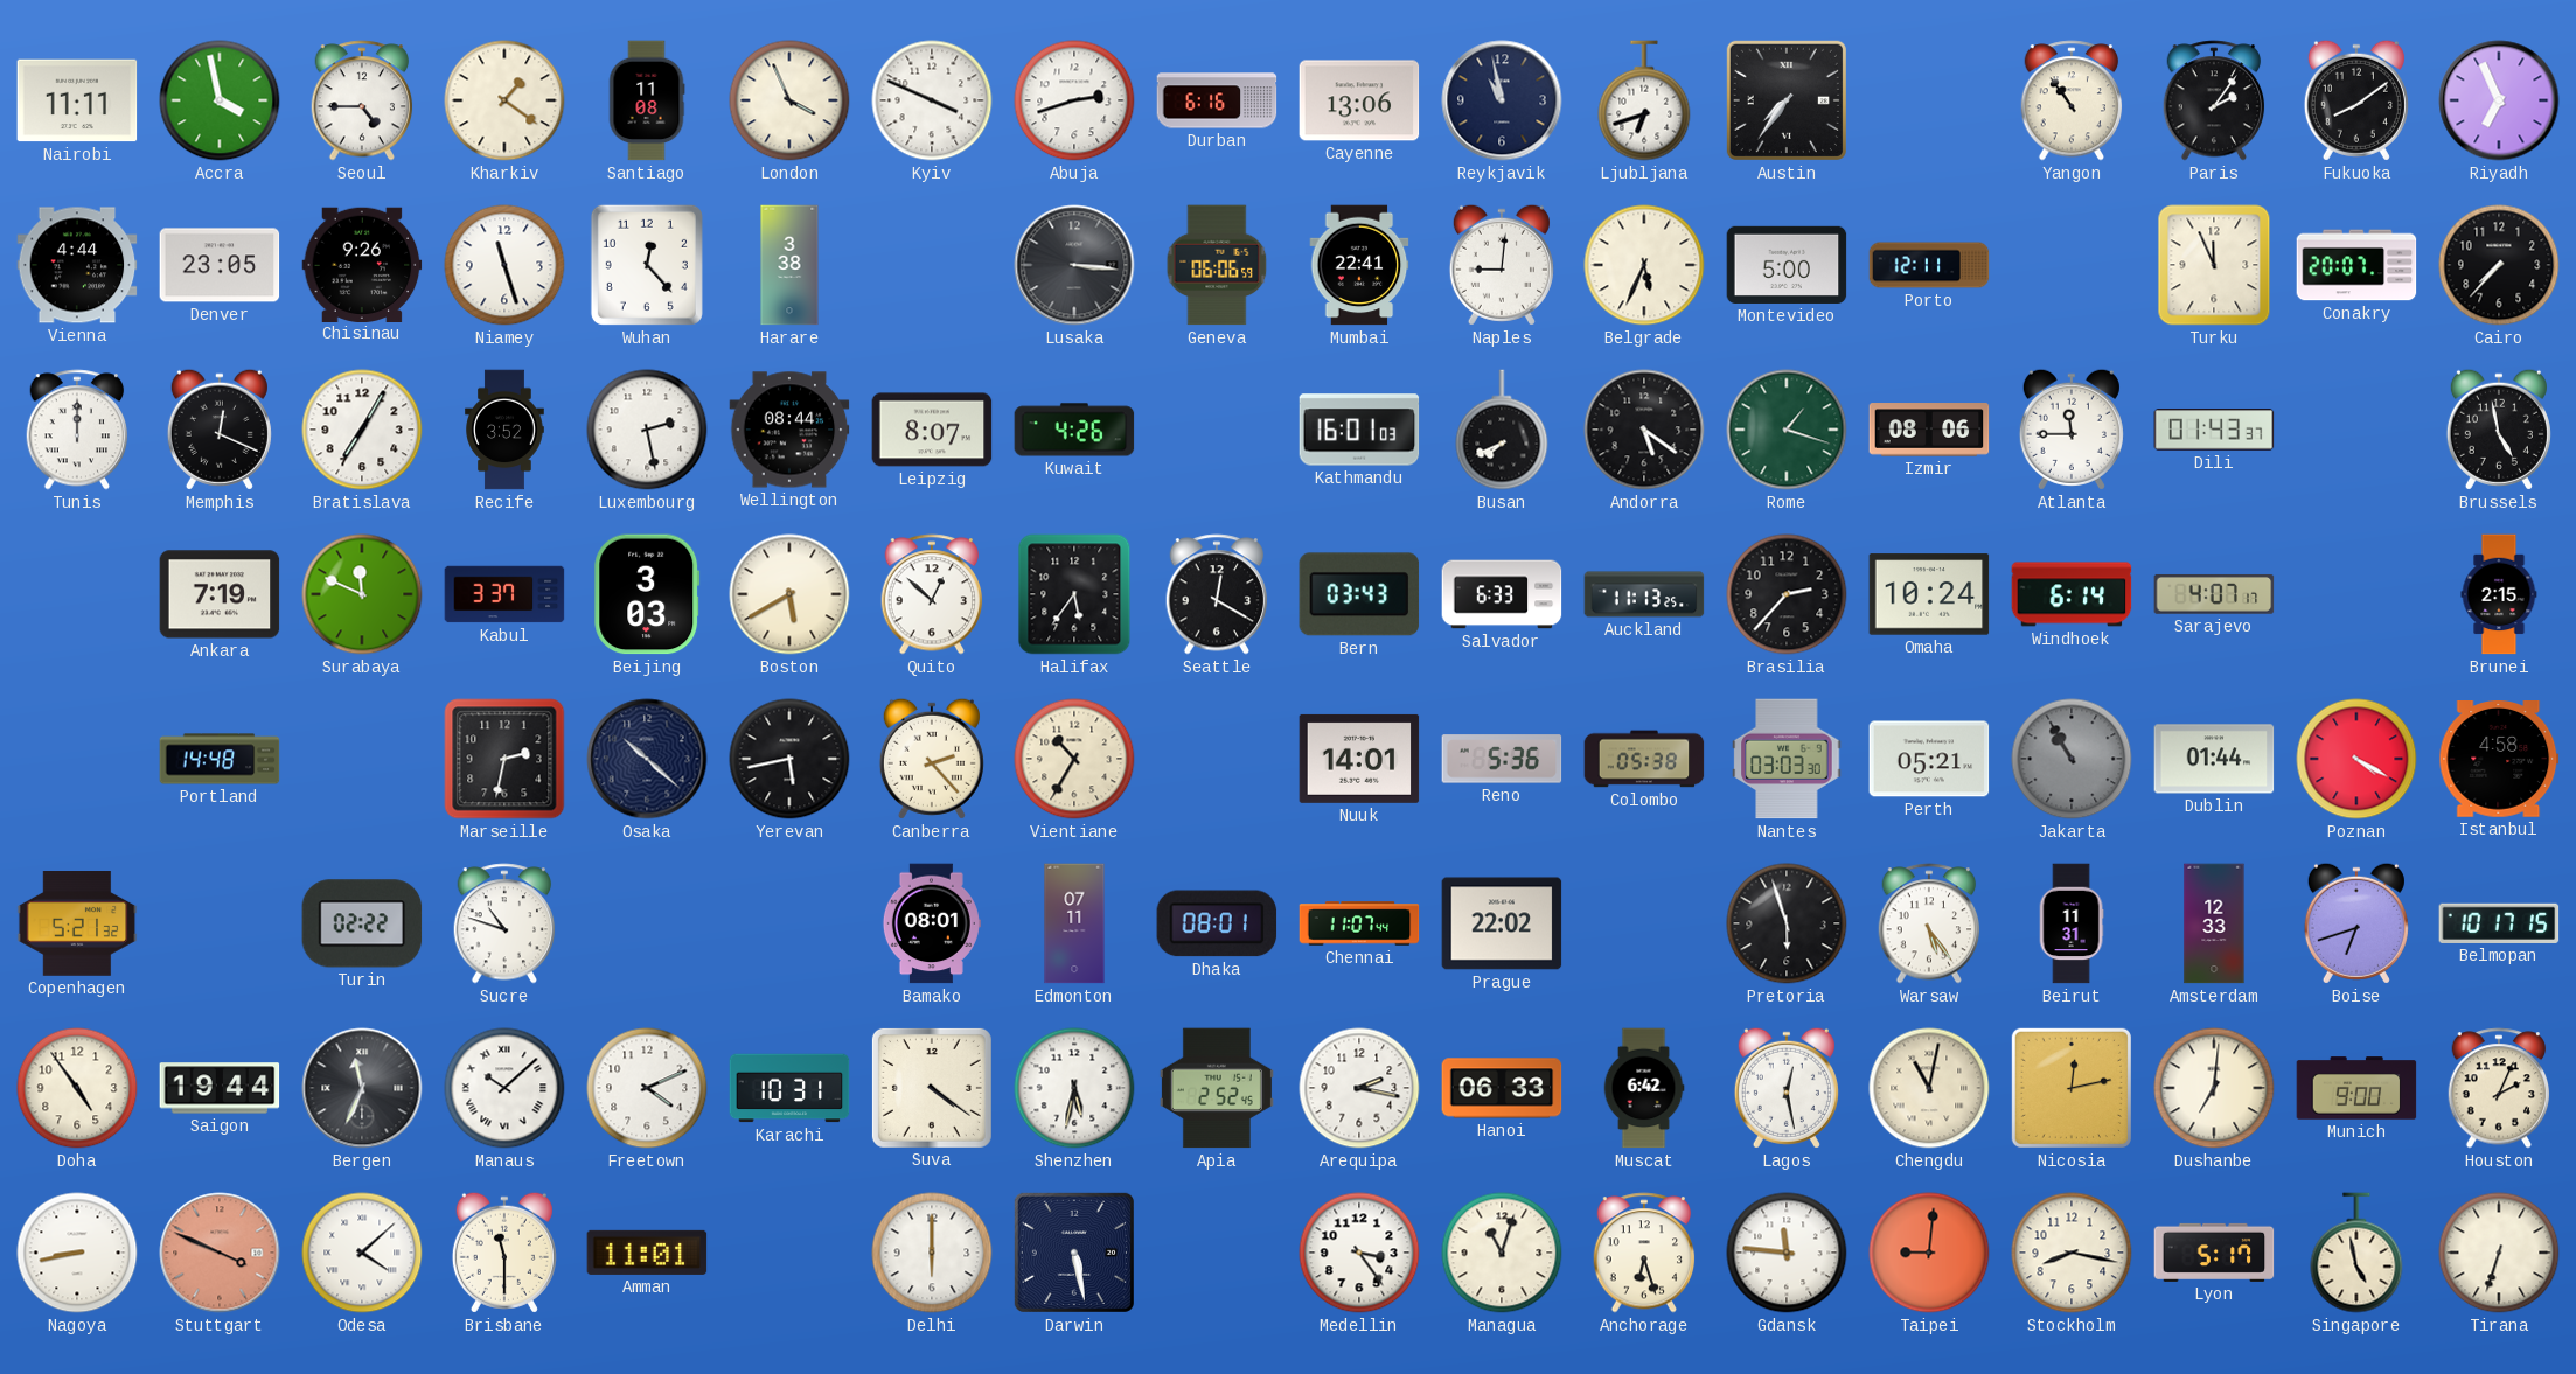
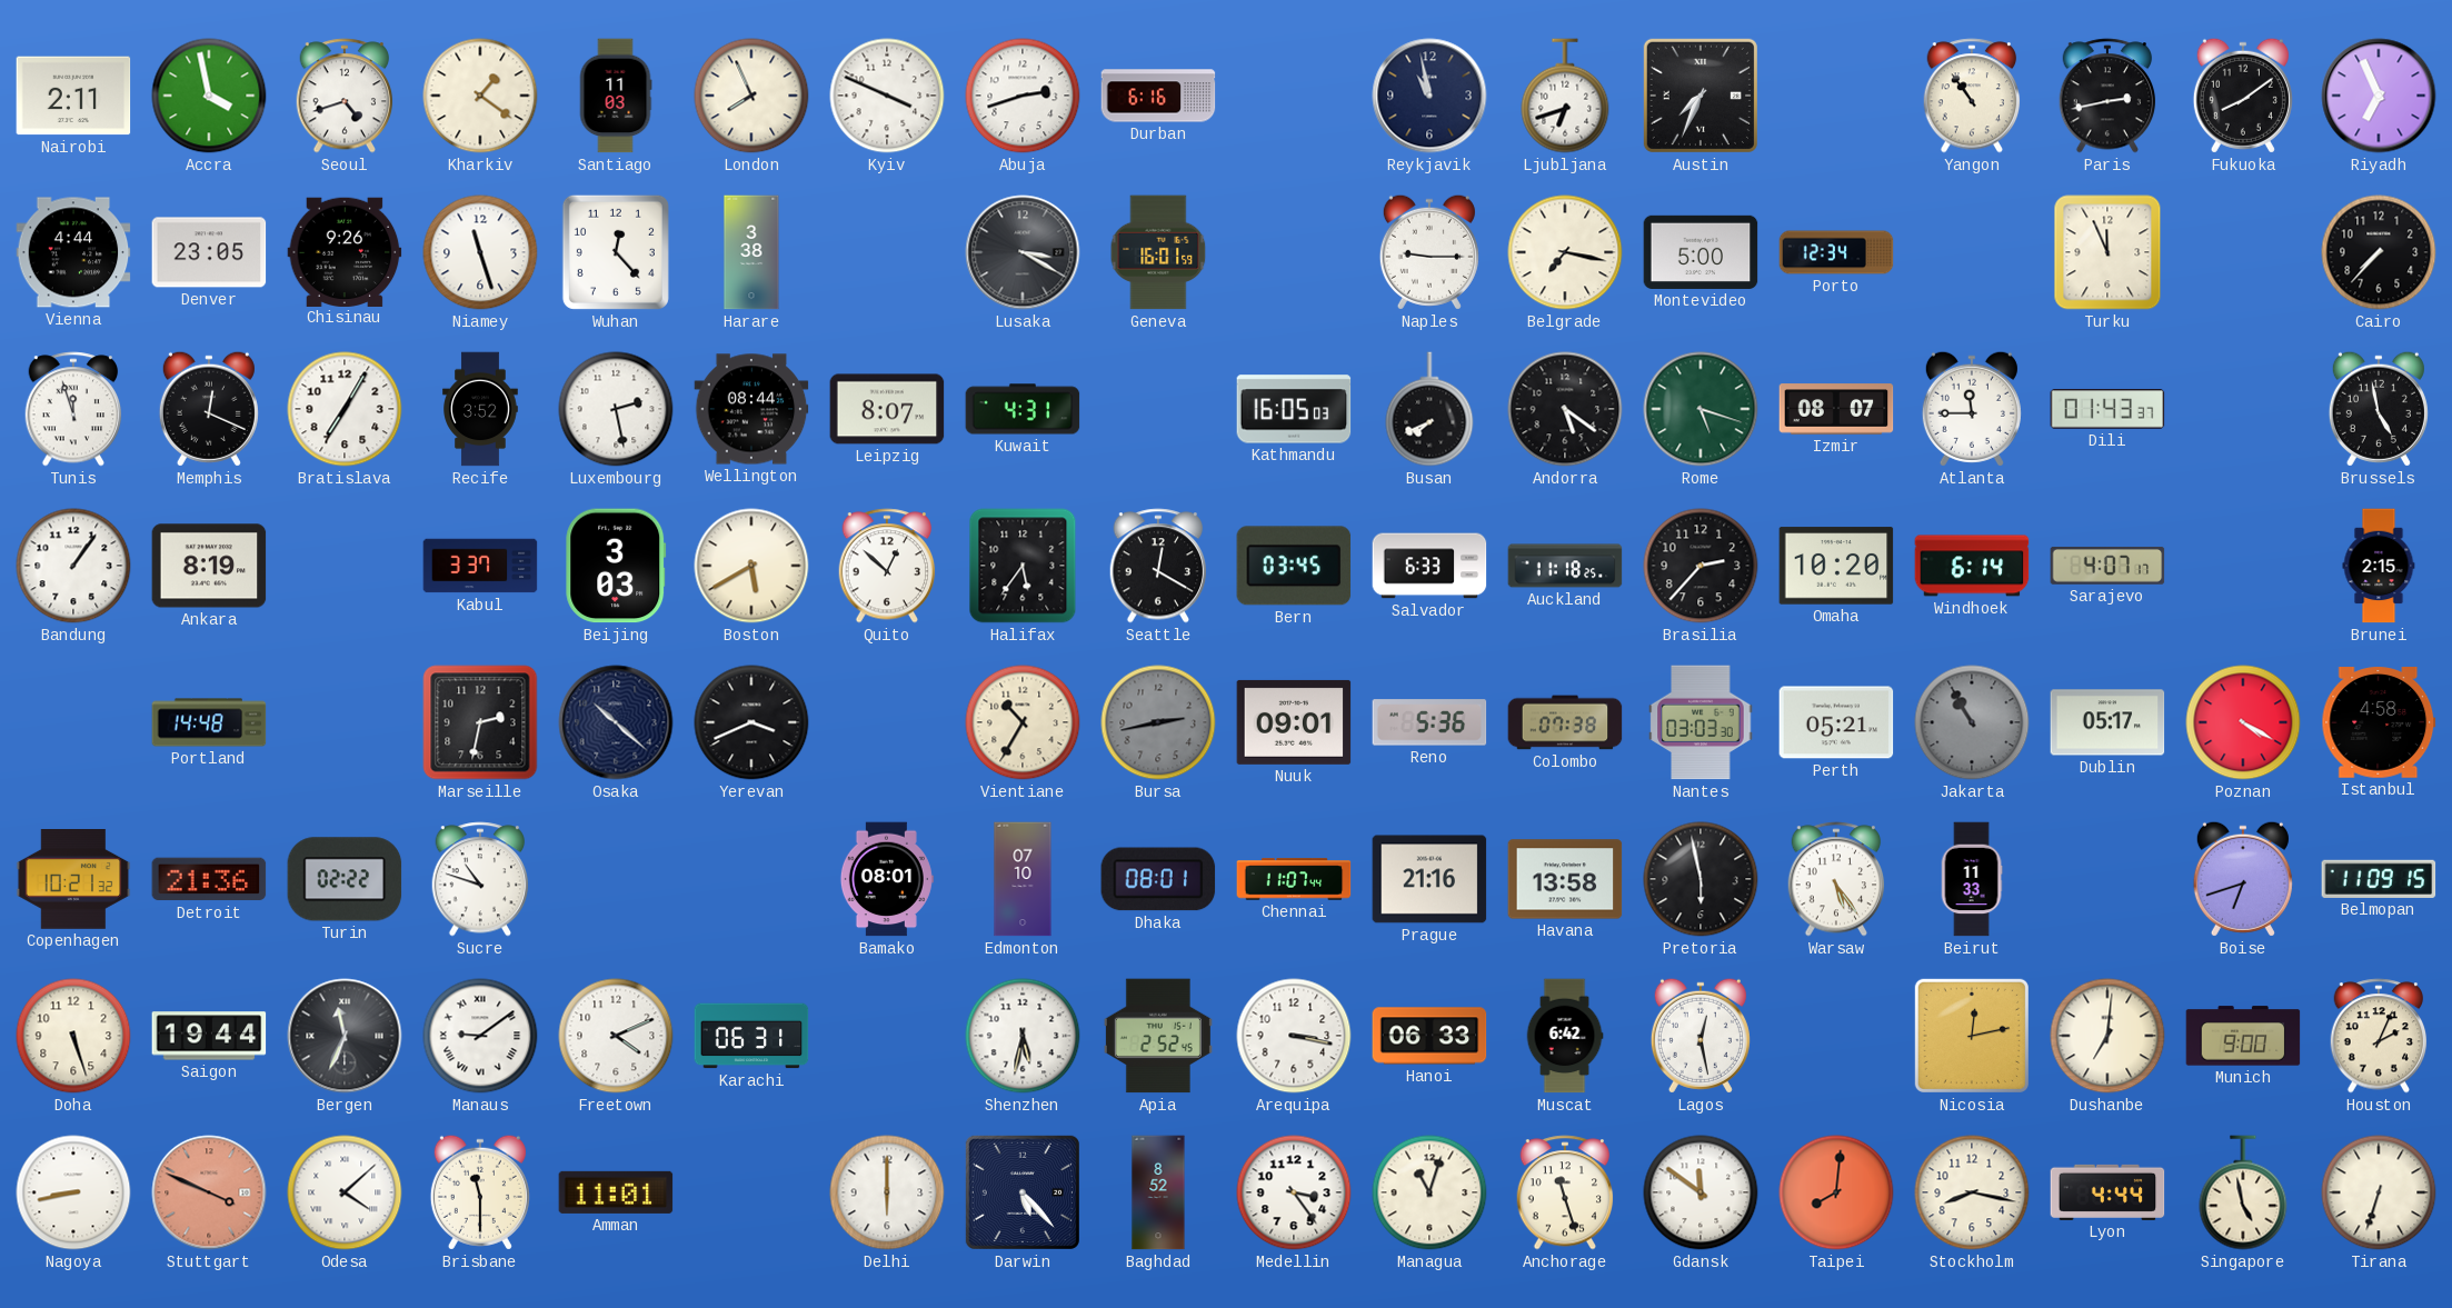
Nairobi: 11:11 -> 2:11 (73, 96)
Seoul: 4:45 -> 4:42 (345, 96)
Santiago: 11:08 -> 11:03 (616, 96)
London: 3:56 -> 7:56 (751, 96)
Cayenne: 13:06 -> none (1359, 100)
Austin: 7:36 -> 7:34 (1701, 96)
Paris: 2:06 -> 2:43 (2107, 96)
Lusaka: 3:16 -> 3:20 (1023, 252)
Geneva: 06:06 -> 16:01 (1158, 252)
Mumbai: 22:41 -> none (1359, 265)
Naples: 9:01 -> 9:15 (1429, 252)
Belgrade: 5:34 -> 7:17 (1565, 252)
Porto: 12:11 -> 12:34 (1836, 252)
Conakry: 20:07 -> none (2356, 265)
Tunis: 12:00 -> 11:57 (73, 409)
Kuwait: 4:26 -> 4:31 (1023, 409)
Kathmandu: 16:01 -> 16:05 (1294, 409)
Rome: 1:18 -> 5:18 (1701, 409)
Izmir: 08:06 -> 08:07 (1836, 409)
Bandung: none -> 1:06 (73, 566)
Ankara: 7:19 -> 8:19 (209, 566)
Surabaya: 11:49 -> none (362, 594)
Bern: 03:43 -> 03:45 (1294, 566)
Auckland: 11:13 -> 11:18 (1565, 566)
Omaha: 10:24 -> 10:20 (1836, 566)
Yerevan: 5:43 -> 3:41 (751, 722)
Canberra: 2:23 -> none (932, 759)
Bursa: none -> 2:43 (1158, 722)
Nuuk: 14:01 -> 09:01 (1294, 722)
Colombo: 05:38 -> 07:38 (1565, 722)
Dublin: 01:44 -> 05:17 (2107, 722)
Copenhagen: 5:21 -> 10:21 (73, 880)
Detroit: none -> 21:36 (209, 879)
Edmonton: 07:11 -> 07:10 (1023, 879)
Prague: 22:02 -> 21:16 (1429, 879)
Havana: none -> 13:58 (1565, 879)
Pretoria: 5:57 -> 5:58 (1701, 879)
Beirut: 11:31 -> 11:33 (1972, 879)
Amsterdam: 12:33 -> none (2214, 923)
Belmopan: 10:17 -> 11:09 (2379, 879)
Doha: 4:54 -> 5:27 (73, 1036)
Manaus: 10:08 -> 9:09 (480, 1036)
Karachi: 10:31 -> 06:31 (751, 1036)
Suva: 4:21 -> none (932, 1088)
Arequipa: 2:17 -> 3:17 (1294, 1036)
Chengdu: 11:02 -> none (1929, 1088)
Darwin: 5:28 -> 5:23 (1023, 1192)
Baghdad: none -> 8:52 (1158, 1192)
Anchorage: 6:27 -> 11:27 (1565, 1192)
Gdansk: 11:46 -> 11:51 (1701, 1192)
Taipei: 9:01 -> 8:01 (1836, 1192)
Lyon: 5:17 -> 4:44 (2107, 1192)
